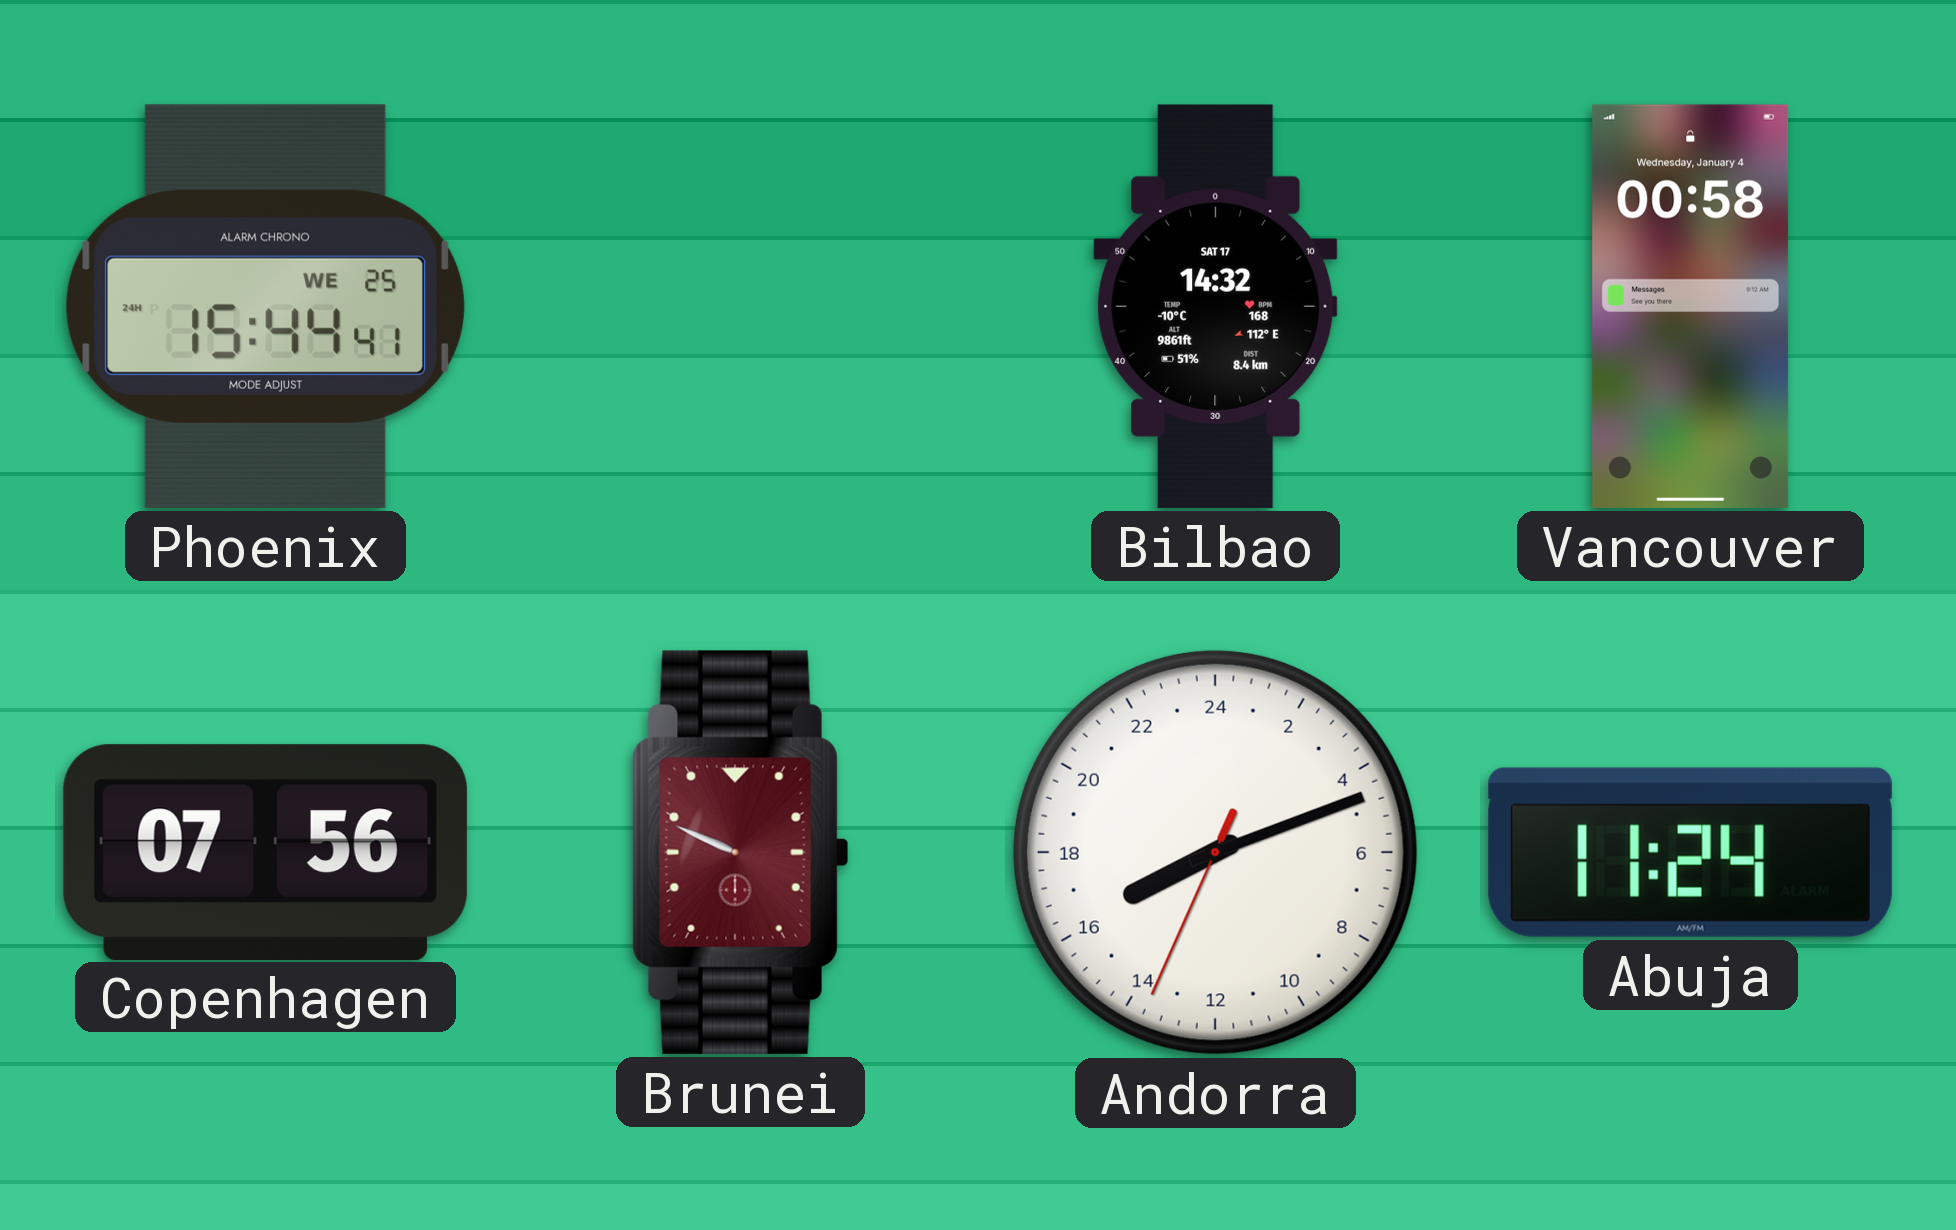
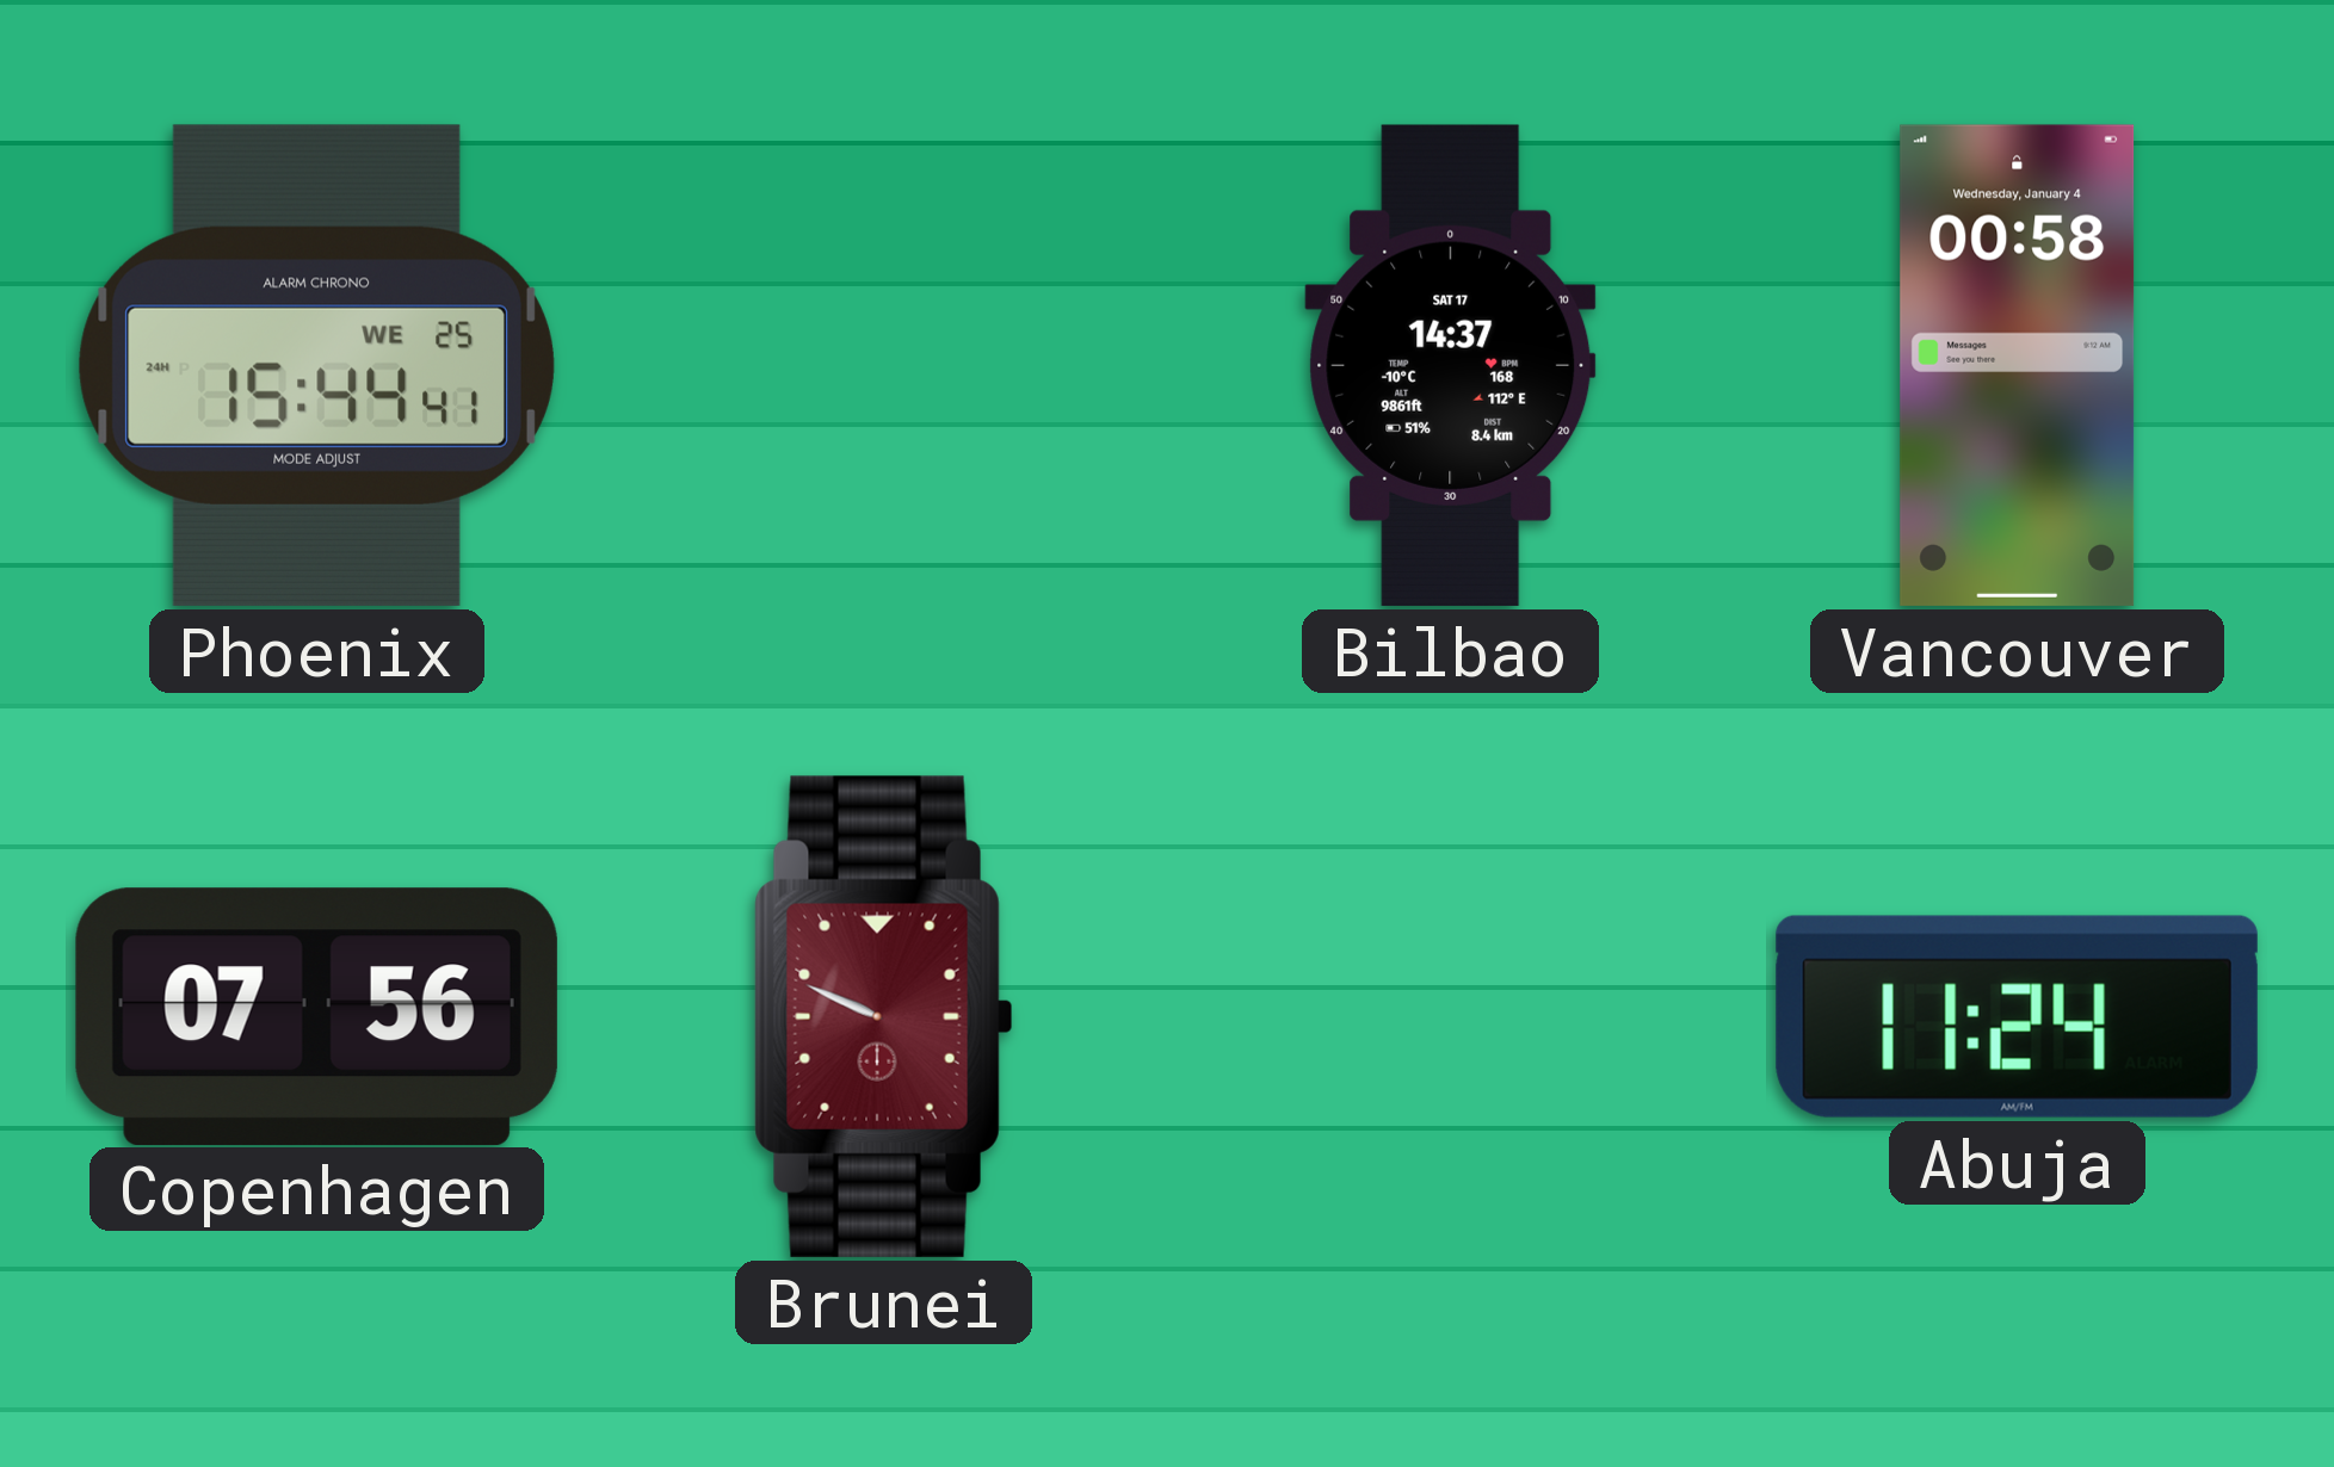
Bilbao: 14:32 -> 14:37 (1451, 365)
Andorra: 16:11 -> none (1215, 852)
